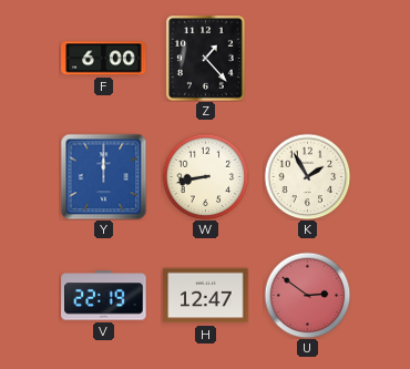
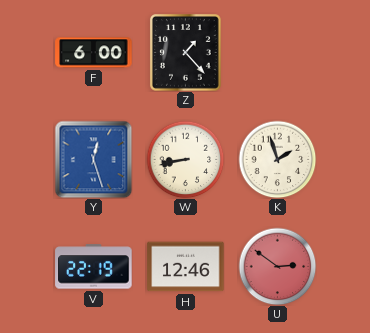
Y: 12:00 -> 12:27 (93, 159)
K: 1:55 -> 1:57 (277, 159)
H: 12:47 -> 12:46 (186, 267)
